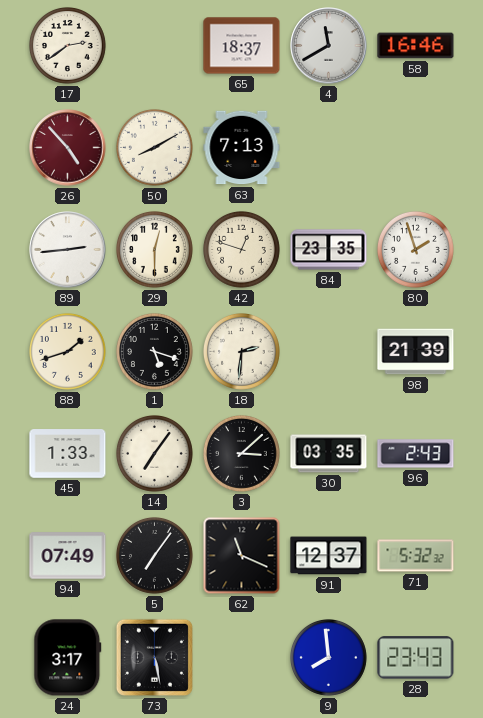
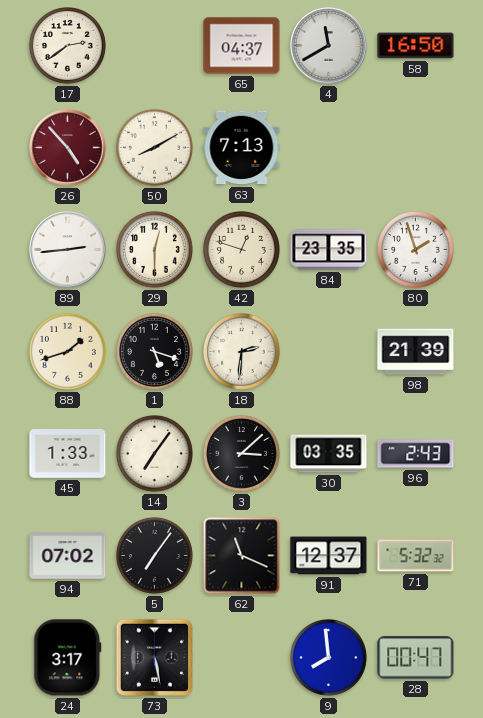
65: 18:37 -> 04:37 (242, 46)
58: 16:46 -> 16:50 (416, 46)
94: 07:49 -> 07:02 (68, 556)
28: 23:43 -> 00:47 (416, 658)
